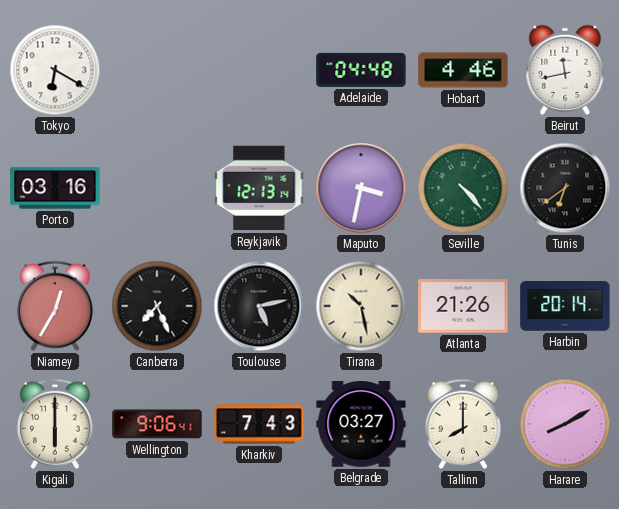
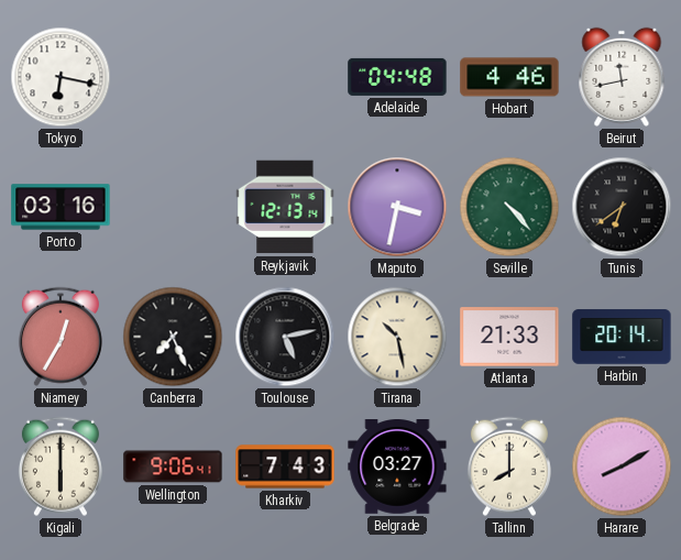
Tokyo: 6:20 -> 6:17 (61, 77)
Atlanta: 21:26 -> 21:33 (509, 337)
